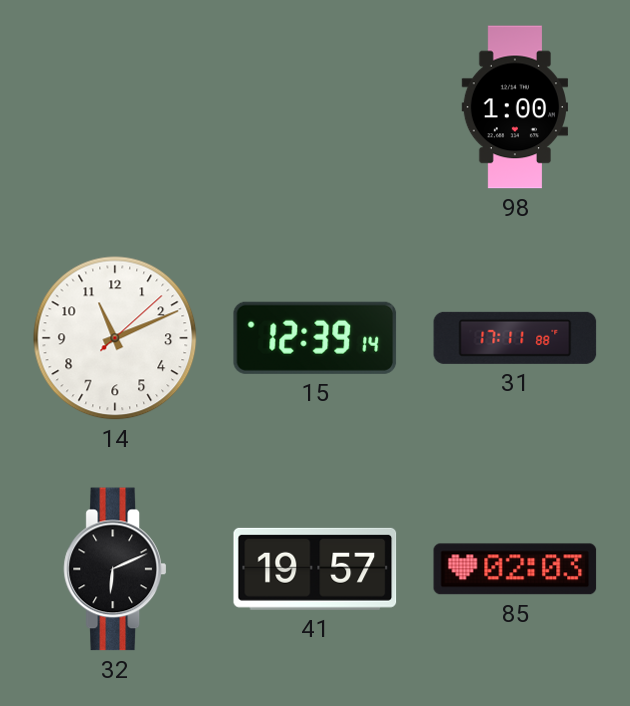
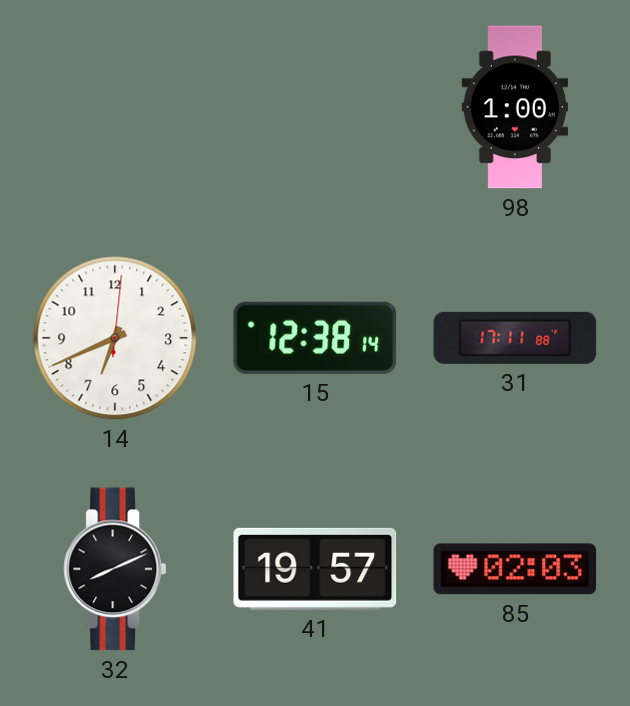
14: 11:11 -> 6:41 (115, 338)
15: 12:39 -> 12:38 (315, 338)
32: 6:11 -> 8:11 (115, 569)
